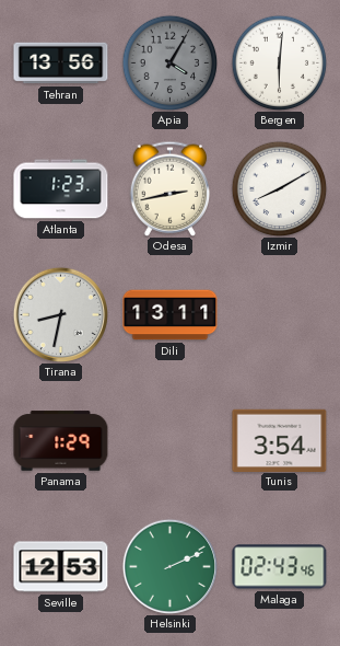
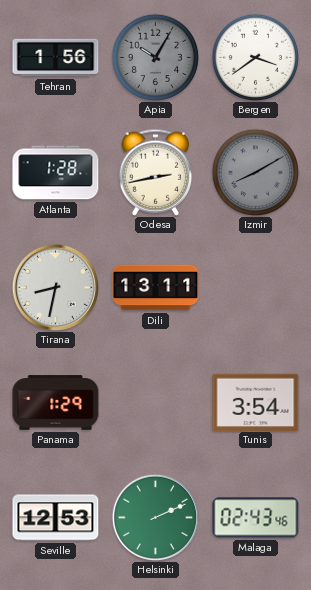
Tehran: 13:56 -> 1:56 (56, 58)
Apia: 4:05 -> 10:05 (155, 57)
Bergen: 6:01 -> 3:39 (255, 57)
Atlanta: 1:23 -> 1:28 (56, 173)
Izmir dial: white -> grey (255, 172)
